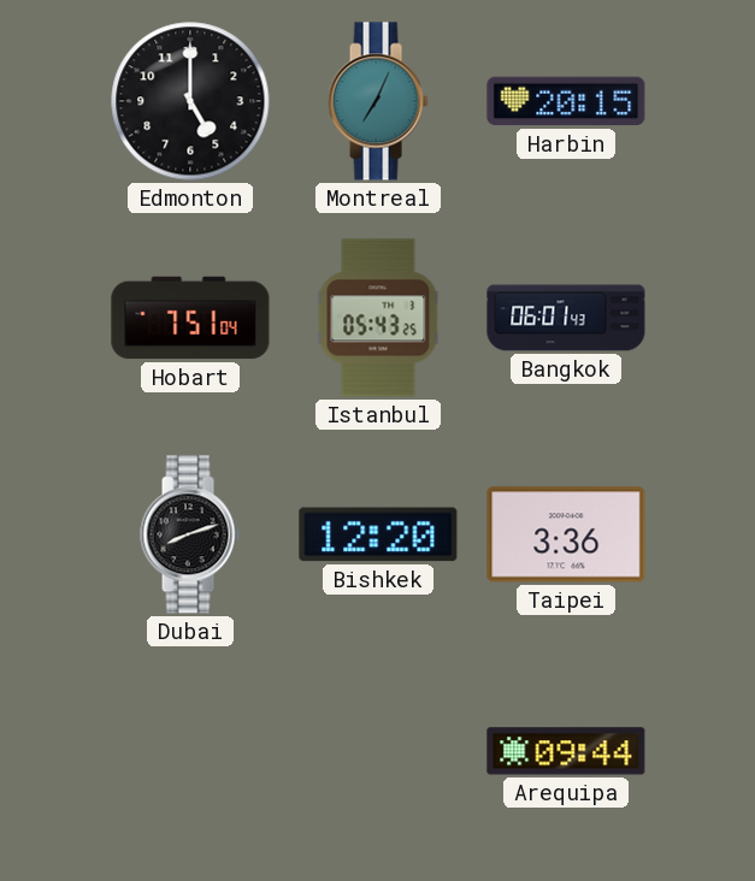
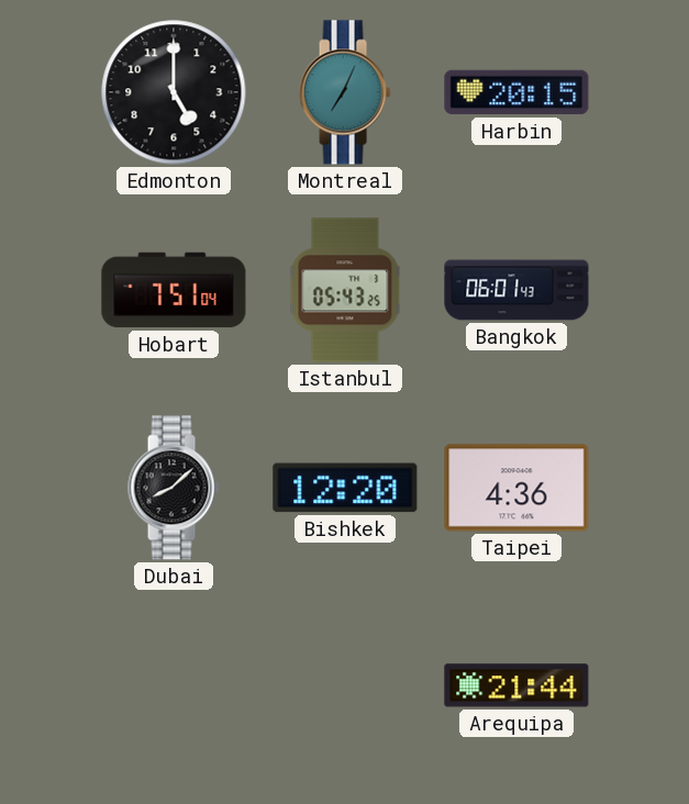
Dubai: 8:12 -> 8:08 (174, 488)
Taipei: 3:36 -> 4:36 (516, 488)
Arequipa: 09:44 -> 21:44 (516, 685)
